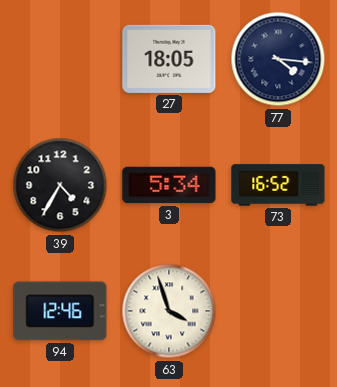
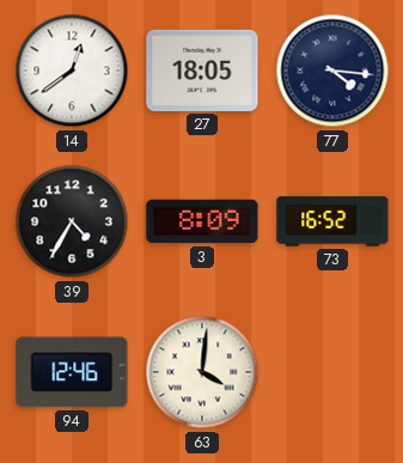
14: none -> 12:39 (72, 71)
3: 5:34 -> 8:09 (202, 221)
63: 3:57 -> 4:01 (202, 372)
